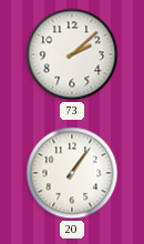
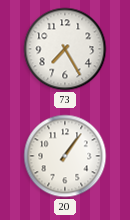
73: 2:08 -> 7:25 (65, 49)
